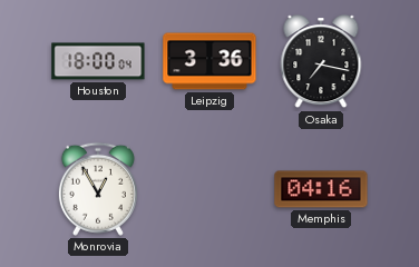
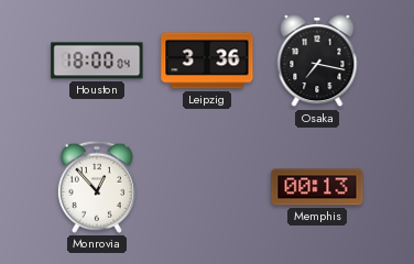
Monrovia: 12:55 -> 12:53 (97, 187)
Memphis: 04:16 -> 00:13 (317, 187)
